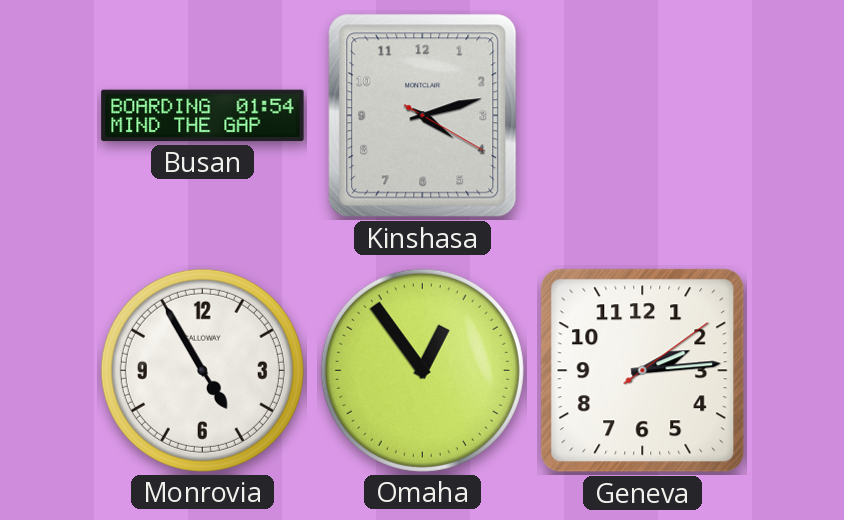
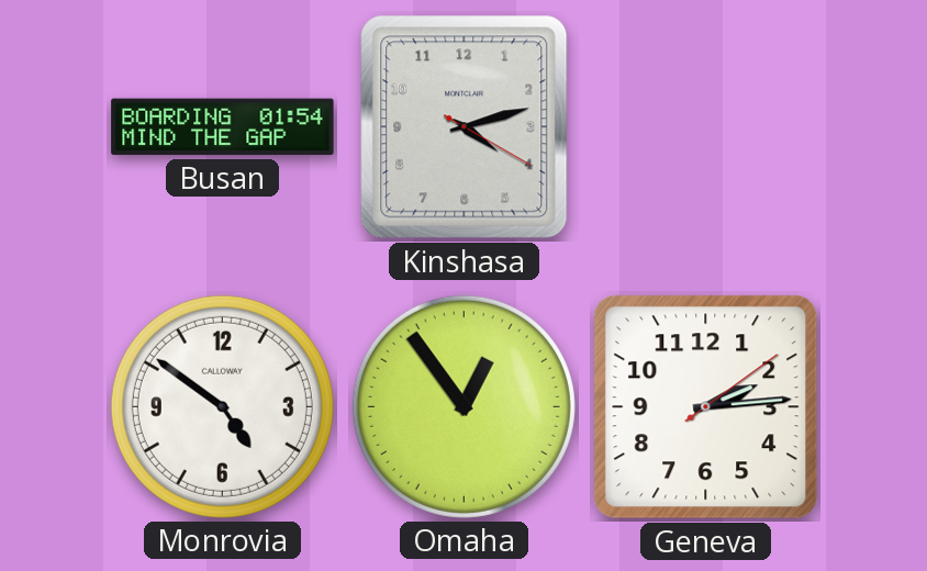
Monrovia: 4:55 -> 4:51 (222, 406)
